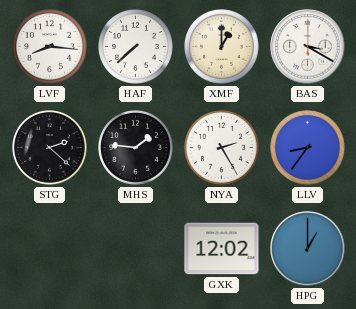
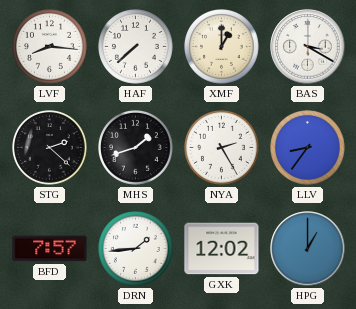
MHS: 1:46 -> 1:42 (136, 148)
BFD: none -> 7:57 (50, 249)
DRN: none -> 1:44 (136, 249)
